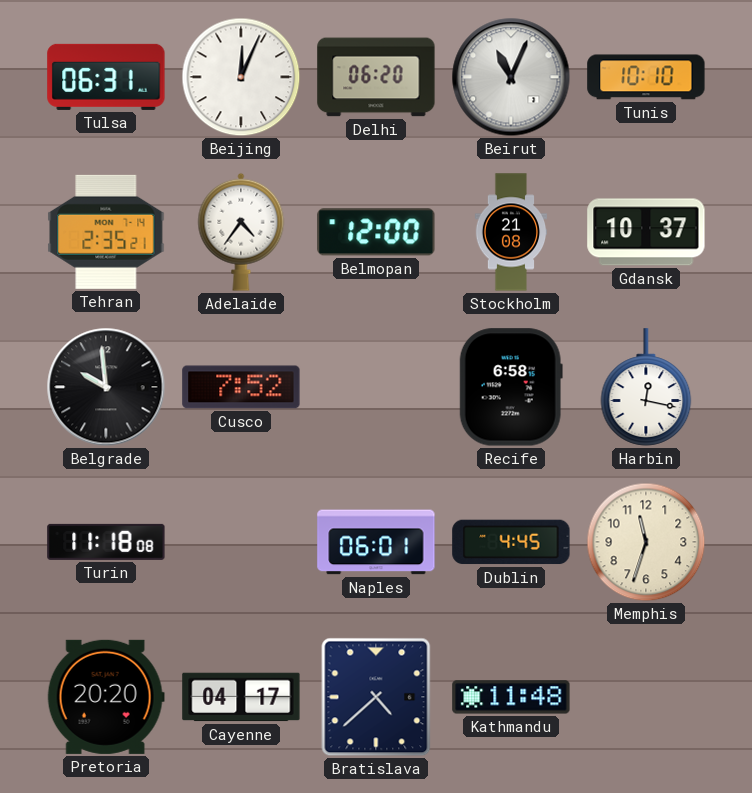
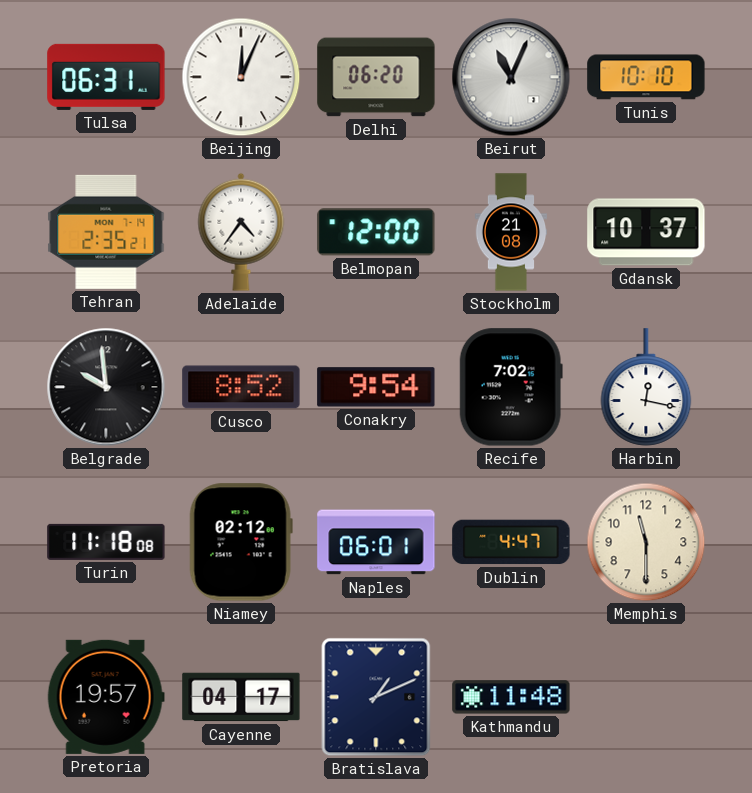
Cusco: 7:52 -> 8:52 (241, 387)
Conakry: none -> 9:54 (376, 387)
Recife: 6:58 -> 7:02 (511, 387)
Niamey: none -> 02:12 (241, 542)
Dublin: 4:45 -> 4:47 (511, 542)
Memphis: 11:33 -> 11:30 (646, 542)
Pretoria: 20:20 -> 19:57 (106, 697)
Bratislava: 4:38 -> 1:11 (376, 697)
